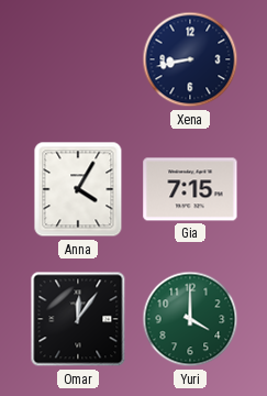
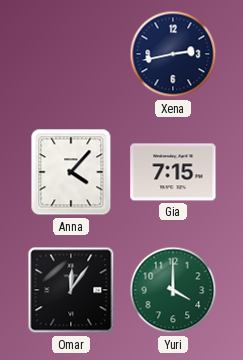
Xena: 8:43 -> 2:43 (173, 54)
Anna: 4:05 -> 4:07 (71, 172)
